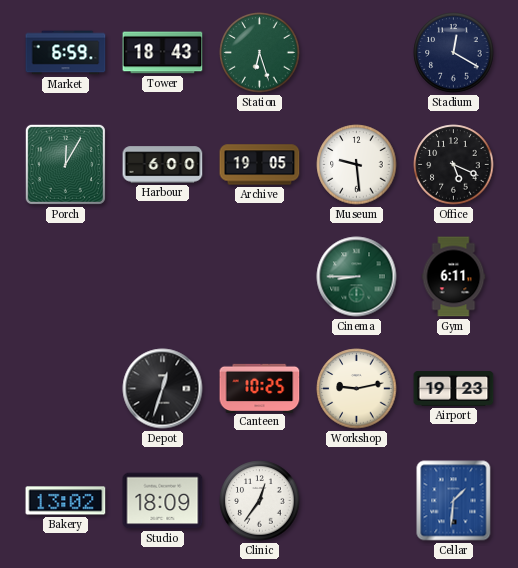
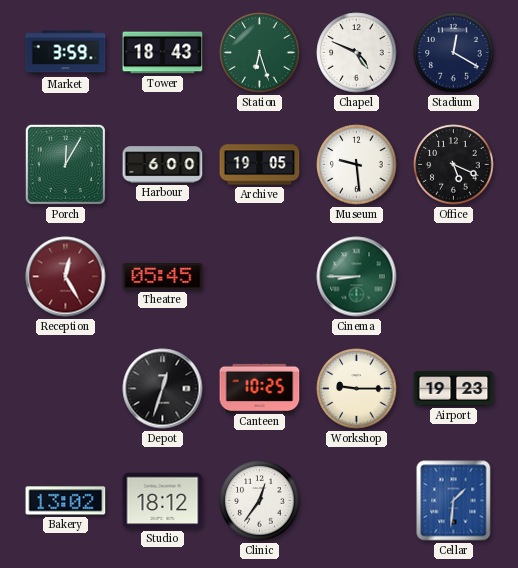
Market: 6:59 -> 3:59 (66, 53)
Chapel: none -> 4:49 (357, 53)
Reception: none -> 12:25 (66, 277)
Theatre: none -> 05:45 (163, 277)
Gym: 6:11 -> none (454, 277)
Workshop: 9:13 -> 9:15 (357, 389)
Studio: 18:09 -> 18:12 (163, 501)
